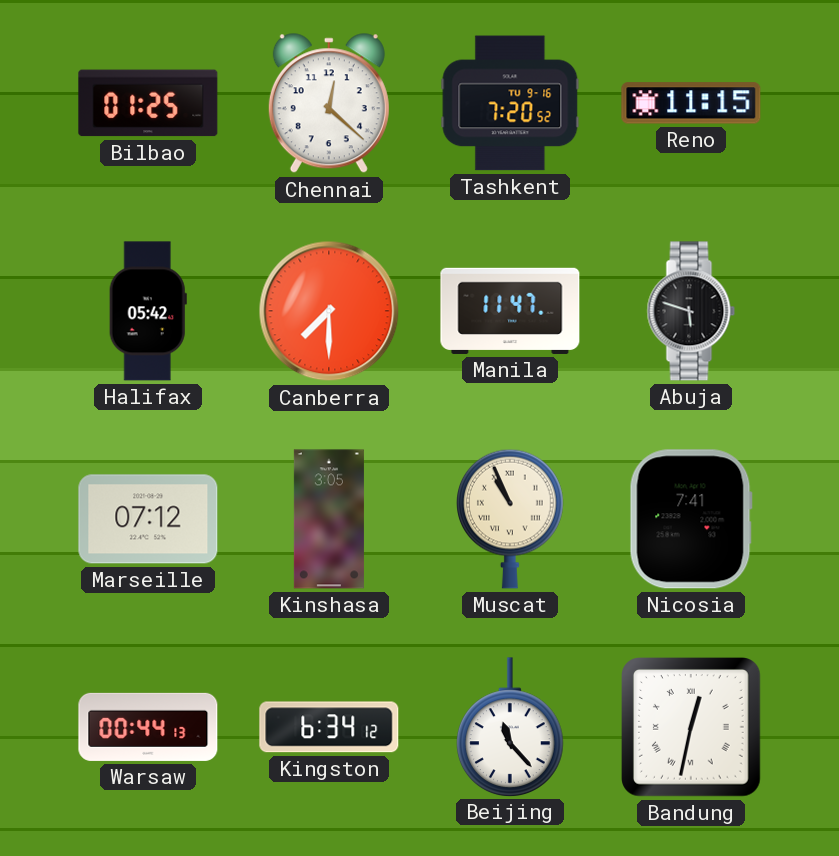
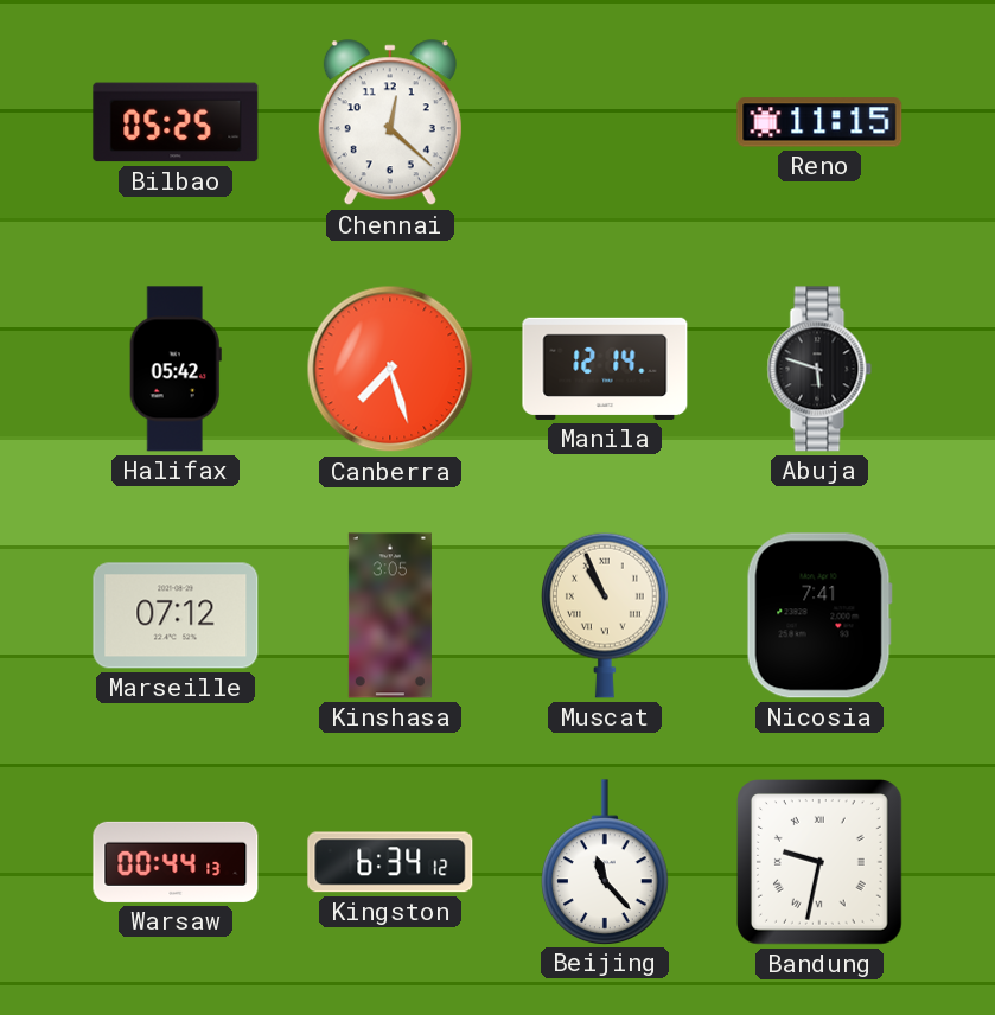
Bilbao: 01:25 -> 05:25 (176, 122)
Tashkent: 7:20 -> none (510, 103)
Canberra: 7:30 -> 7:27 (390, 369)
Manila: 11:47 -> 12:14 (605, 369)
Bandung: 12:32 -> 9:32 (821, 863)
